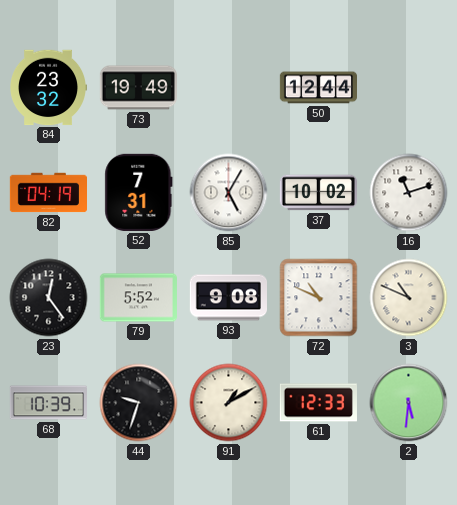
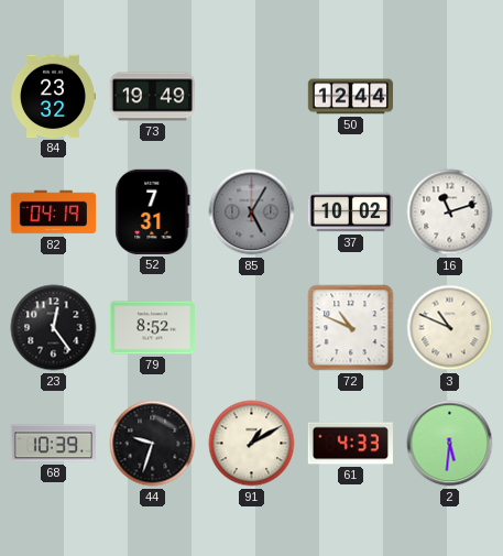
85 dial: white -> grey (252, 212)
79: 5:52 -> 8:52 (152, 328)
93: 9:08 -> none (228, 298)
61: 12:33 -> 4:33 (350, 444)
